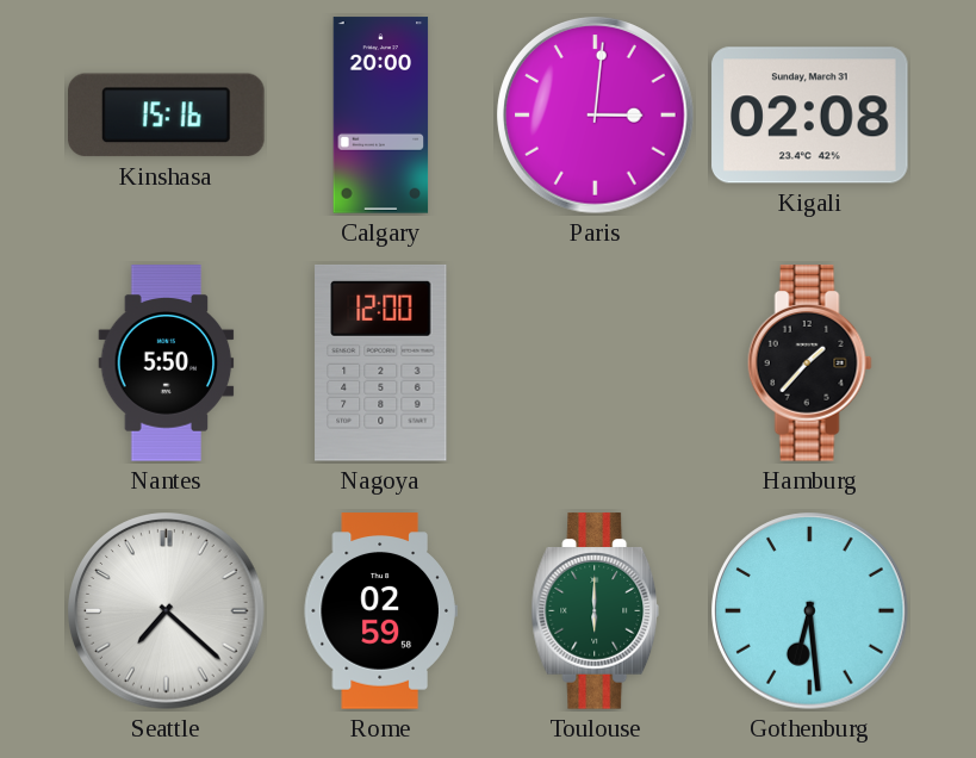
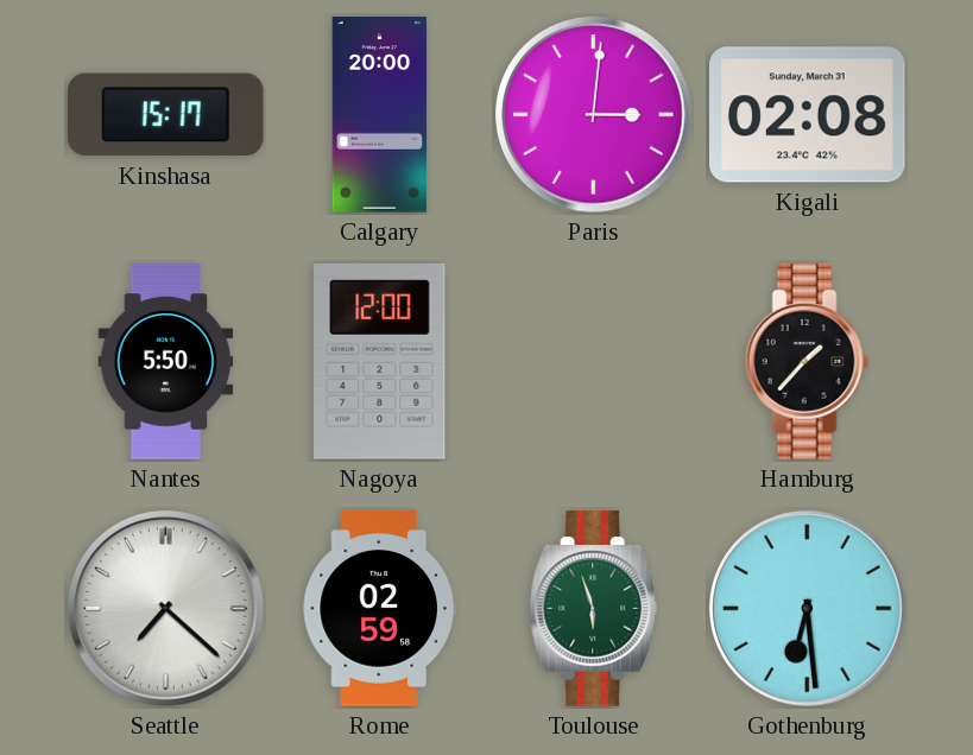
Kinshasa: 15:16 -> 15:17 (166, 115)
Toulouse: 6:00 -> 5:57 (594, 609)
